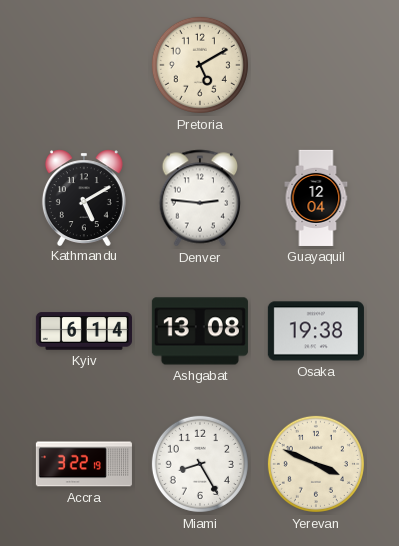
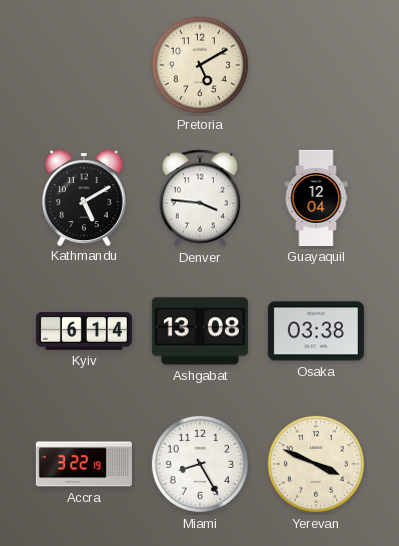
Denver: 2:46 -> 3:46 (199, 198)
Osaka: 19:38 -> 03:38 (316, 331)
